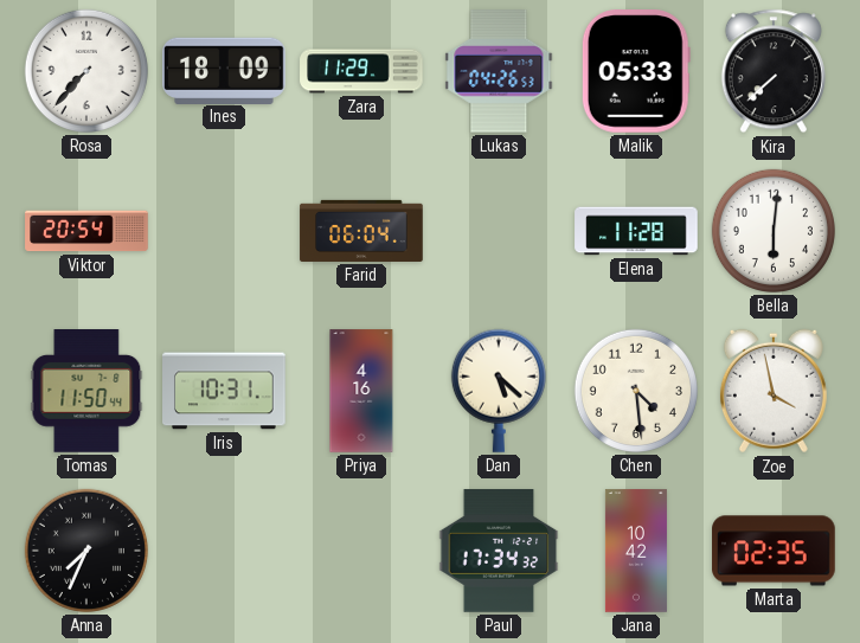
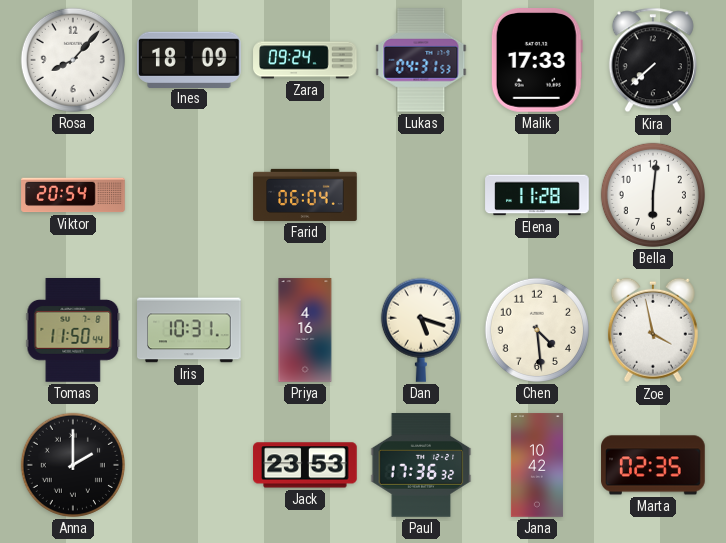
Rosa: 7:37 -> 8:07 (73, 60)
Zara: 11:29 -> 09:24 (305, 60)
Lukas: 04:26 -> 04:31 (421, 61)
Malik: 05:33 -> 17:33 (537, 61)
Dan: 5:22 -> 5:18 (421, 330)
Anna: 7:34 -> 2:00 (73, 465)
Jack: none -> 23:53 (305, 465)
Paul: 17:34 -> 17:36 (421, 465)
